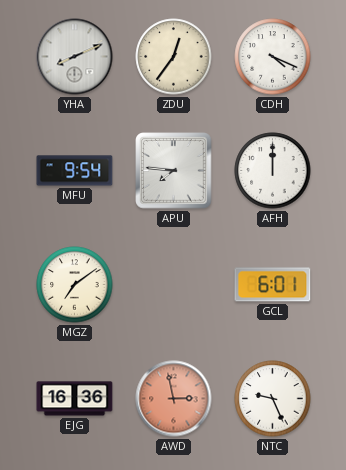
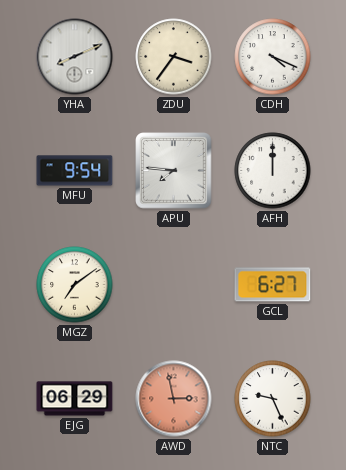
ZDU: 12:36 -> 3:36 (174, 57)
GCL: 6:01 -> 6:27 (273, 285)
EJG: 16:36 -> 06:29 (75, 399)
